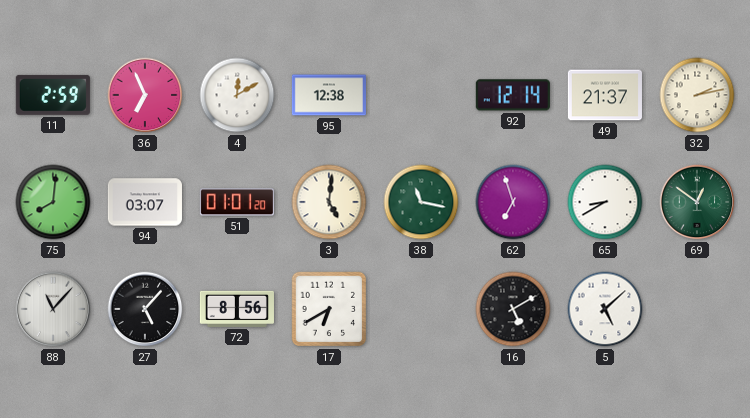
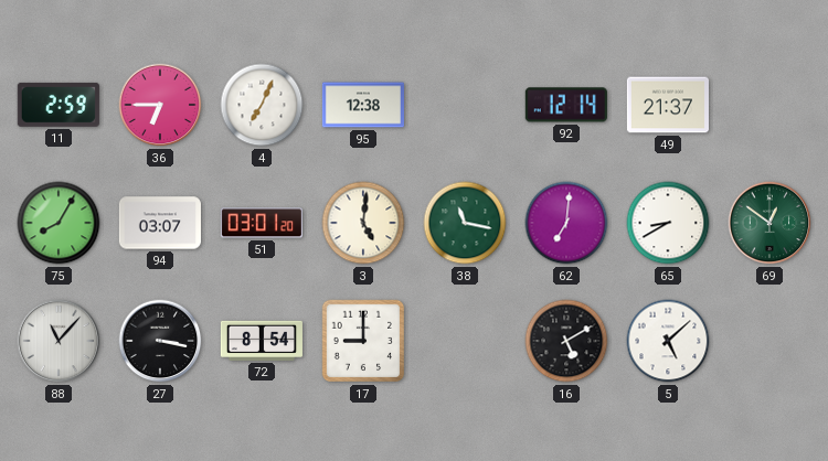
36: 6:56 -> 6:45 (160, 105)
4: 12:10 -> 7:04 (262, 105)
32: 2:13 -> none (697, 95)
75: 8:01 -> 8:05 (59, 223)
51: 01:01 -> 03:01 (262, 223)
62: 6:57 -> 7:01 (566, 223)
27: 5:07 -> 3:17 (160, 341)
72: 8:56 -> 8:54 (262, 341)
17: 6:40 -> 9:00 (363, 341)
